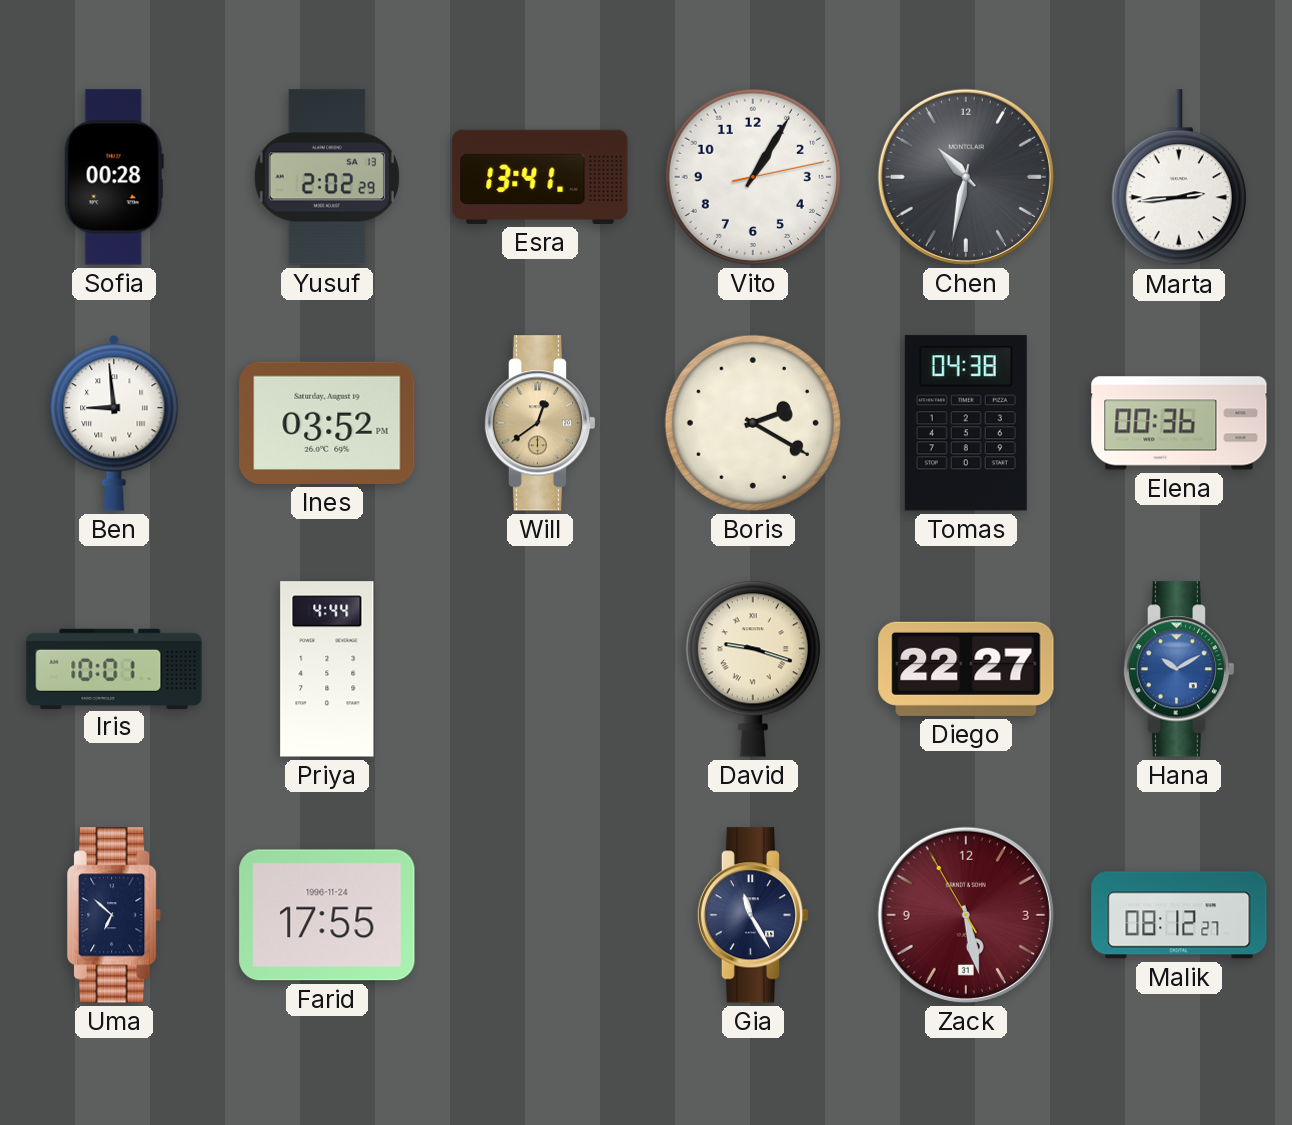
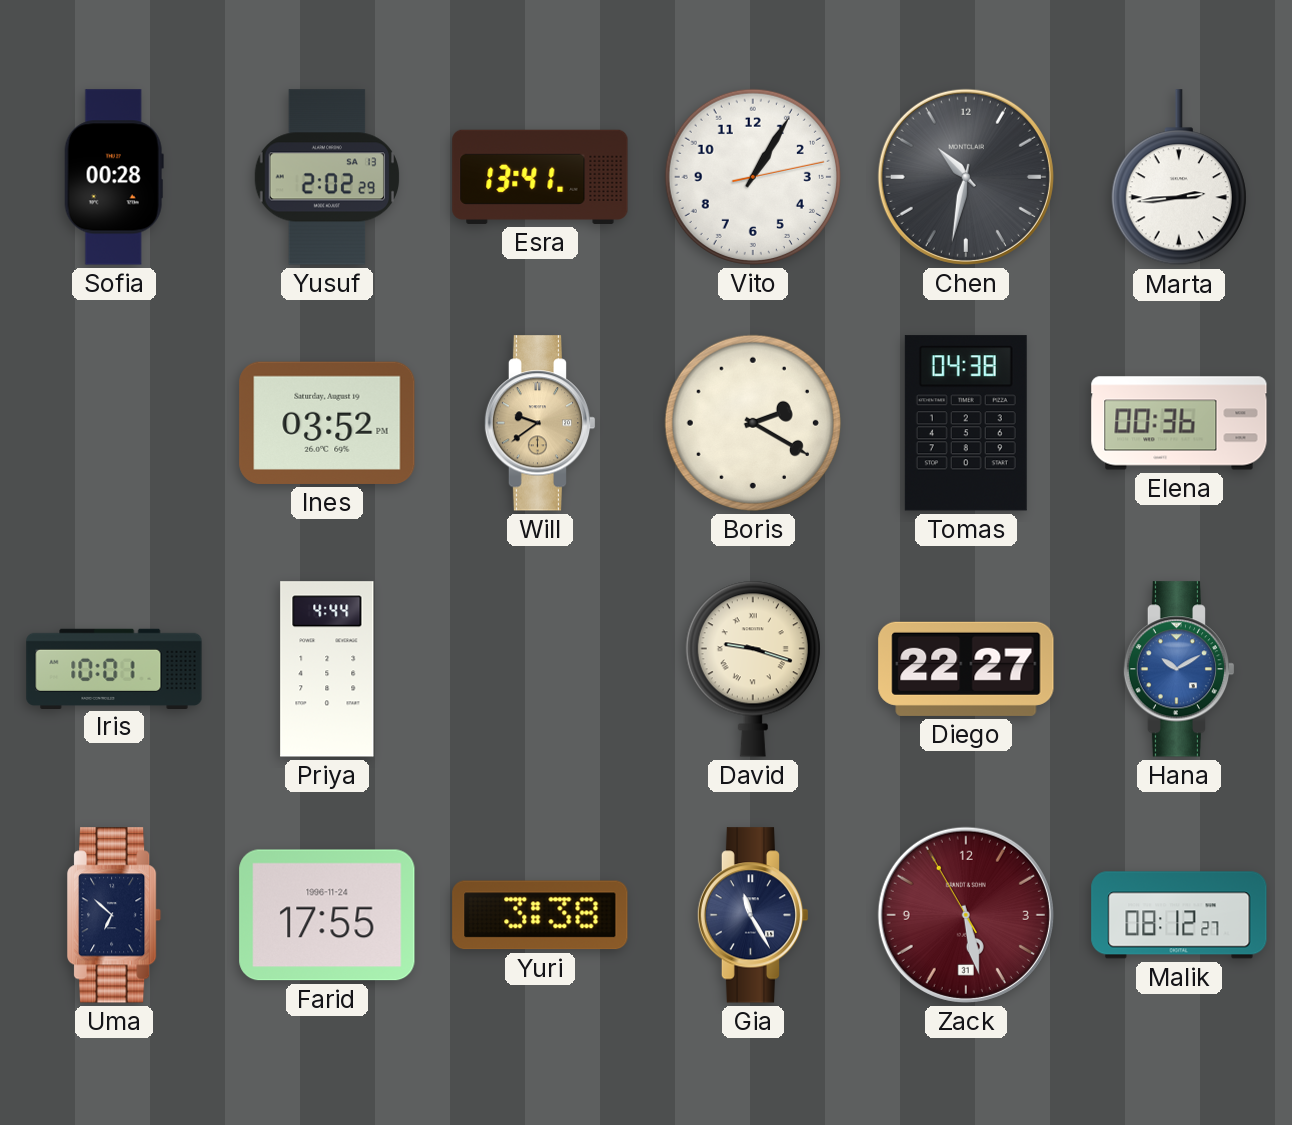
Ben: 8:59 -> none (114, 423)
Will: 12:39 -> 9:39 (540, 423)
Yuri: none -> 3:38 (540, 915)
